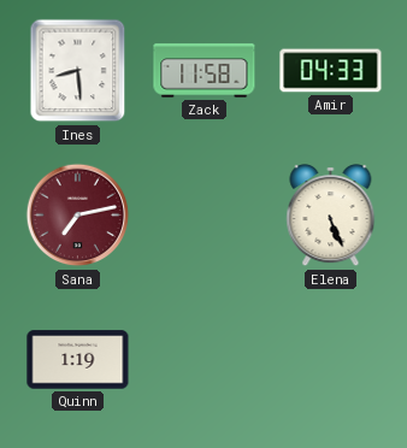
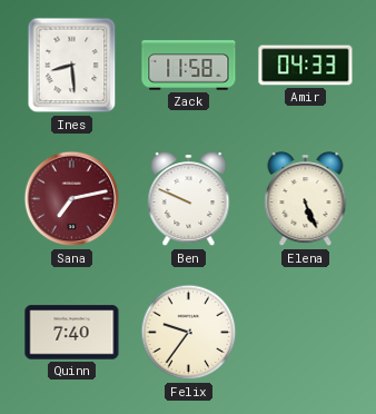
Ben: none -> 9:49 (189, 200)
Quinn: 1:19 -> 7:40 (72, 333)
Felix: none -> 9:36 (189, 333)
